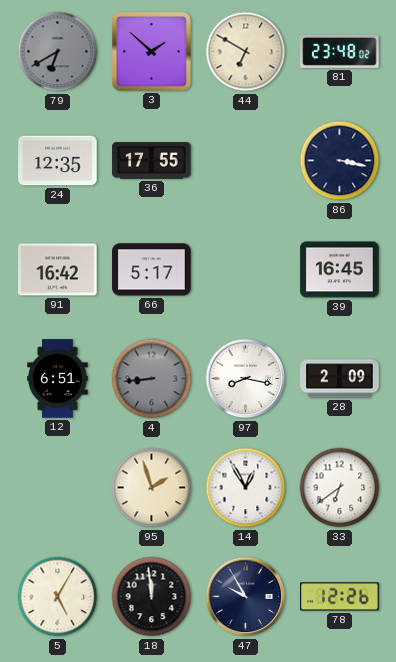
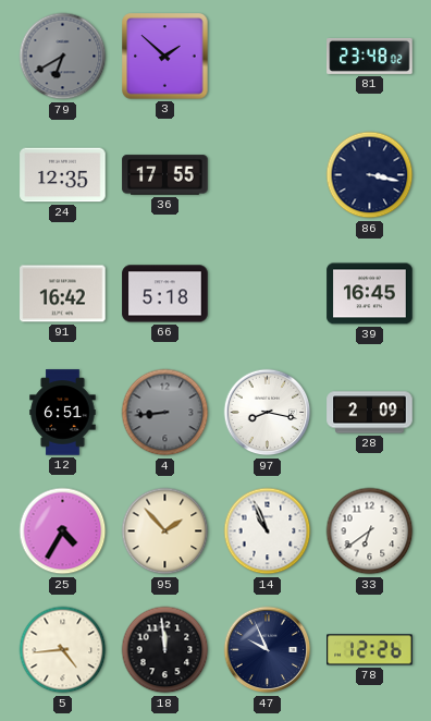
44: 6:50 -> none (246, 52)
66: 5:17 -> 5:18 (165, 294)
25: none -> 4:35 (63, 531)
95: 1:57 -> 1:53 (165, 531)
14: 12:55 -> 10:56 (268, 531)
5: 5:05 -> 4:44 (63, 650)
47: 9:55 -> 9:56 (268, 650)
